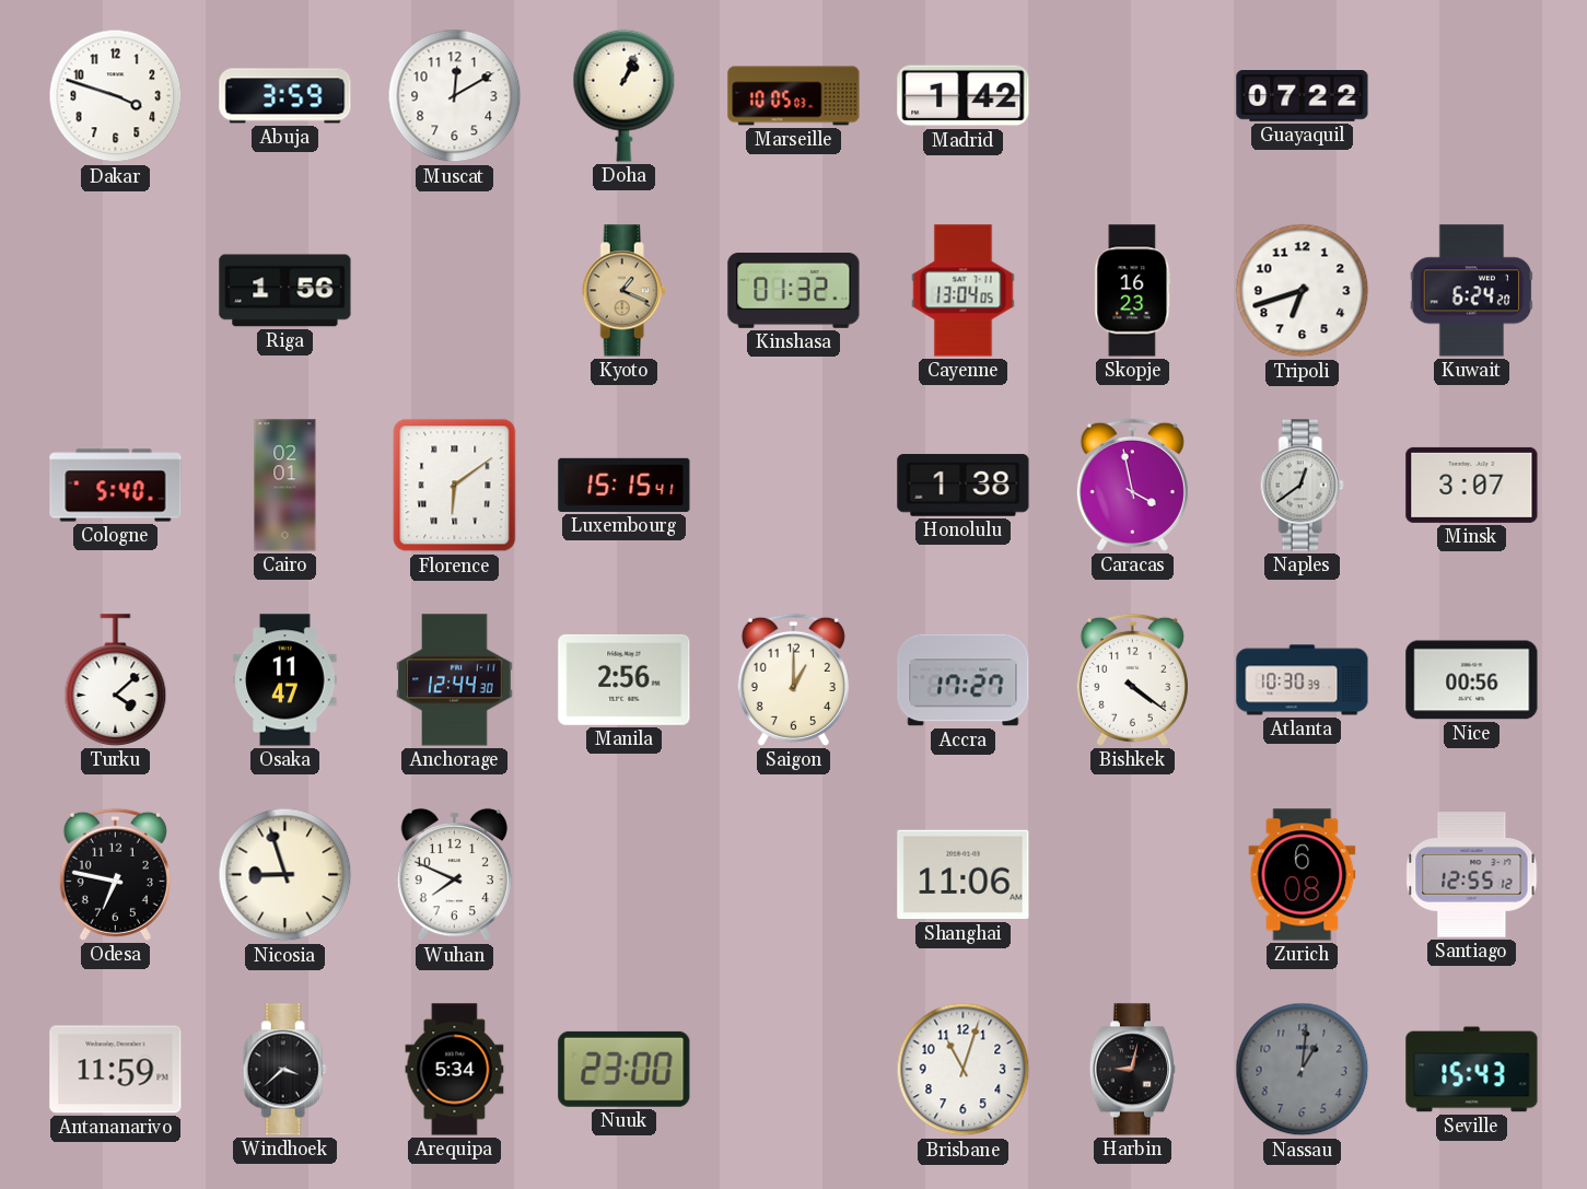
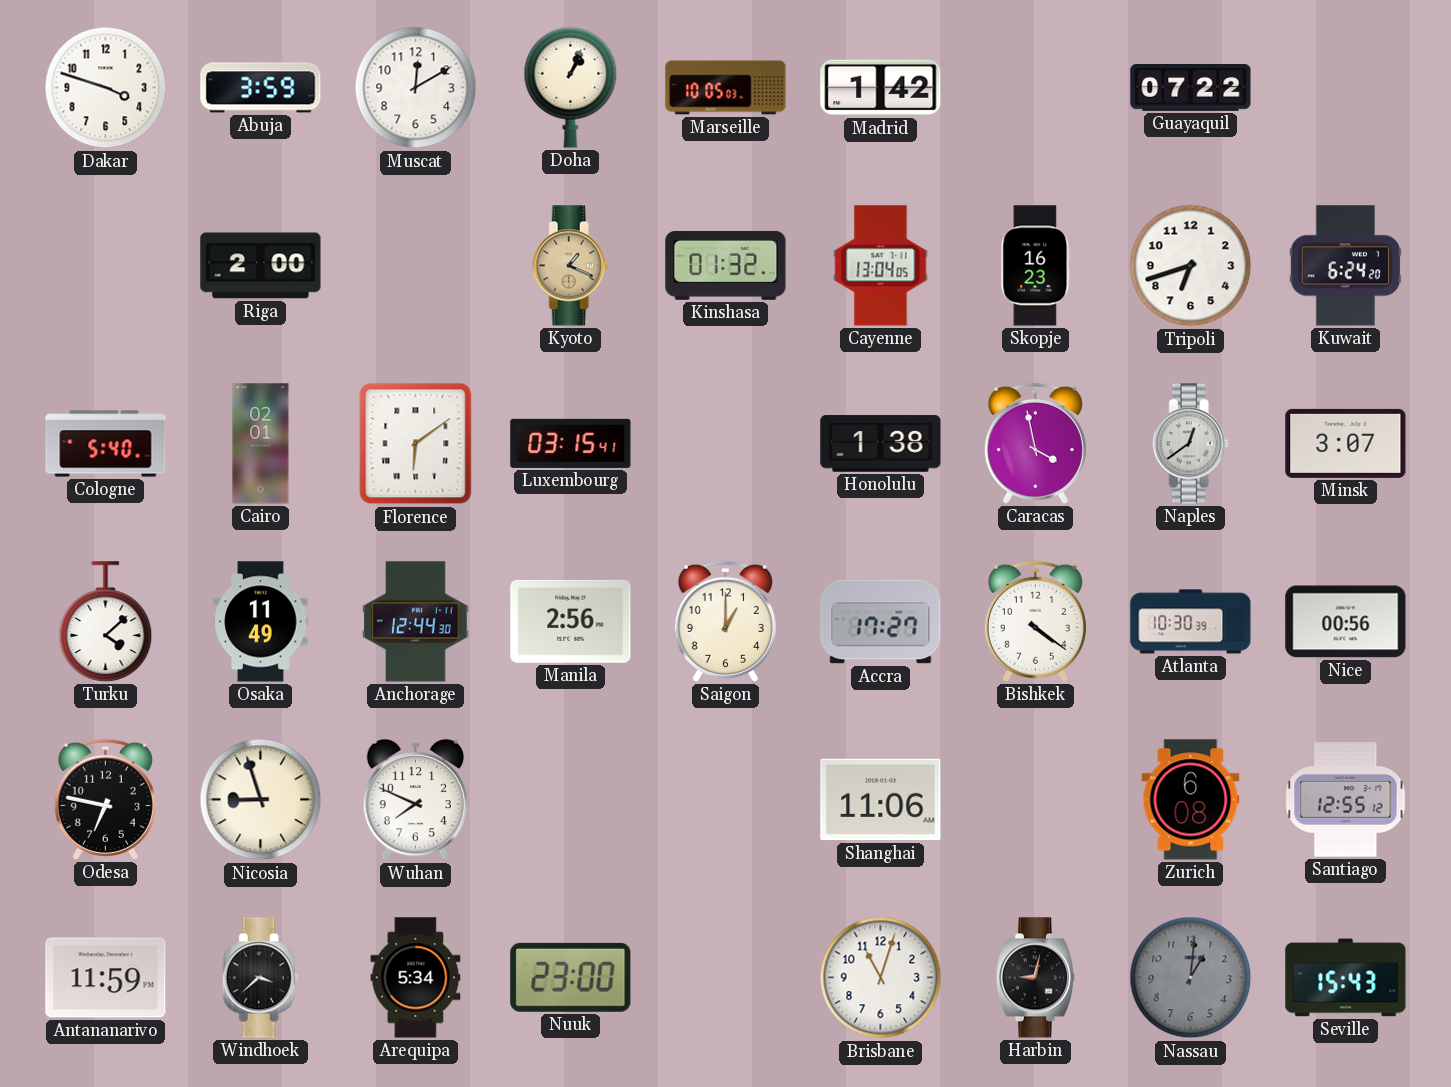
Riga: 1:56 -> 2:00 (261, 266)
Luxembourg: 15:15 -> 03:15 (571, 443)
Osaka: 11:47 -> 11:49 (261, 622)
